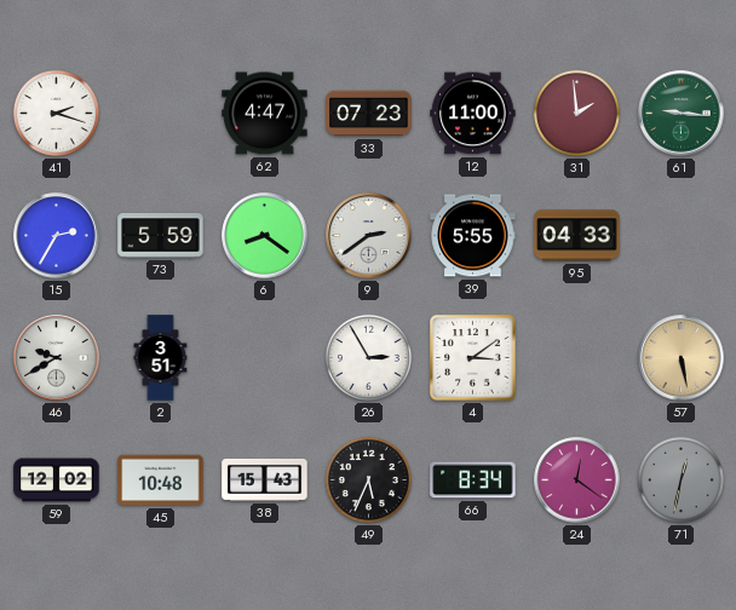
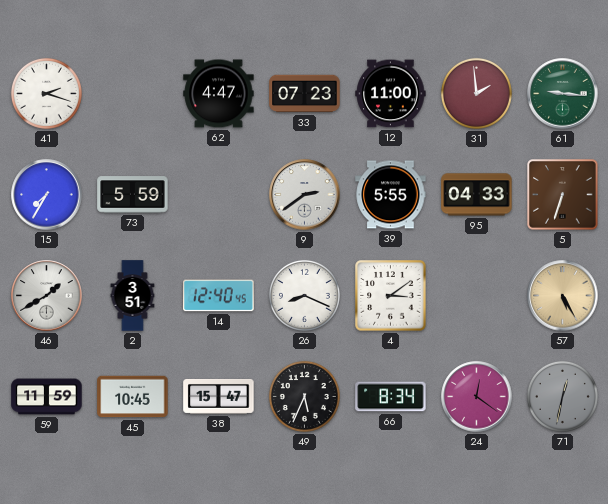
15: 2:35 -> 7:35 (47, 195)
6: 8:21 -> none (265, 236)
5: none -> 6:33 (563, 195)
46: 9:40 -> 1:40 (47, 296)
14: none -> 12:40 (219, 296)
26: 2:55 -> 8:19 (304, 295)
57: 5:28 -> 5:25 (563, 296)
59: 12:02 -> 11:59 (47, 397)
45: 10:48 -> 10:45 (133, 397)
38: 15:43 -> 15:47 (219, 397)
